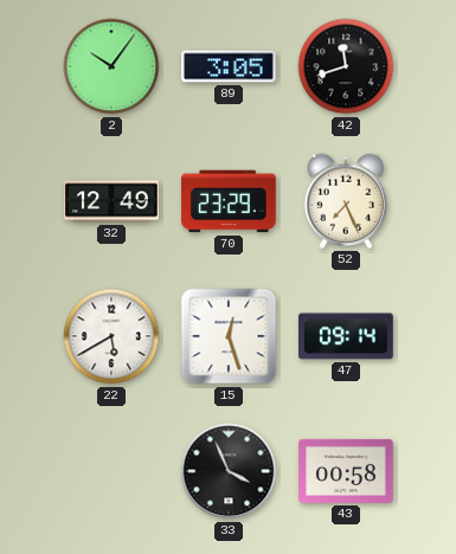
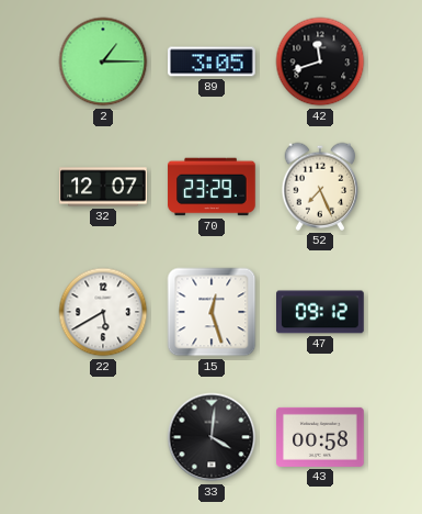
2: 10:06 -> 1:15 (103, 62)
32: 12:49 -> 12:07 (103, 187)
47: 09:14 -> 09:12 (320, 312)
33: 3:56 -> 4:01 (212, 437)
